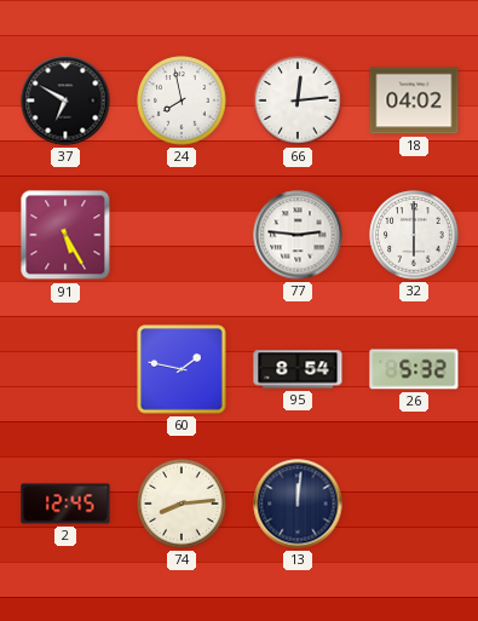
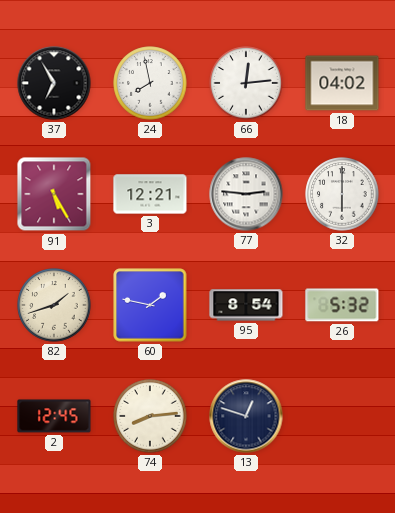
37: 6:50 -> 6:55 (54, 83)
3: none -> 12:21 (150, 194)
82: none -> 1:42 (54, 305)
13: 12:01 -> 12:48 (246, 416)
